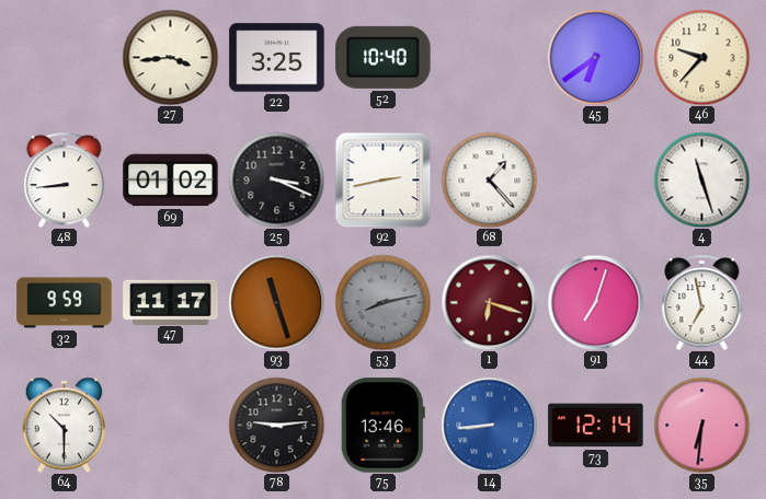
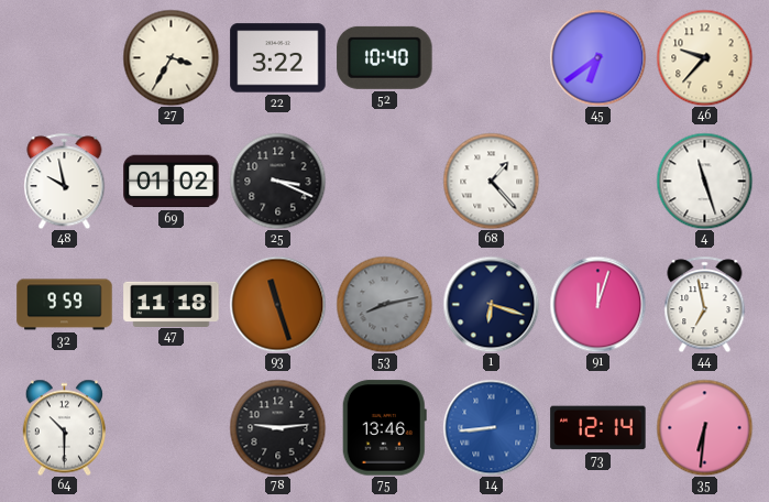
27: 3:44 -> 3:35 (171, 57)
22: 3:25 -> 3:22 (278, 58)
48: 8:44 -> 9:58 (65, 181)
92: 2:43 -> none (382, 179)
47: 11:17 -> 11:18 (172, 304)
1 dial: burgundy -> navy (491, 304)
91: 7:03 -> 12:03 (597, 304)
